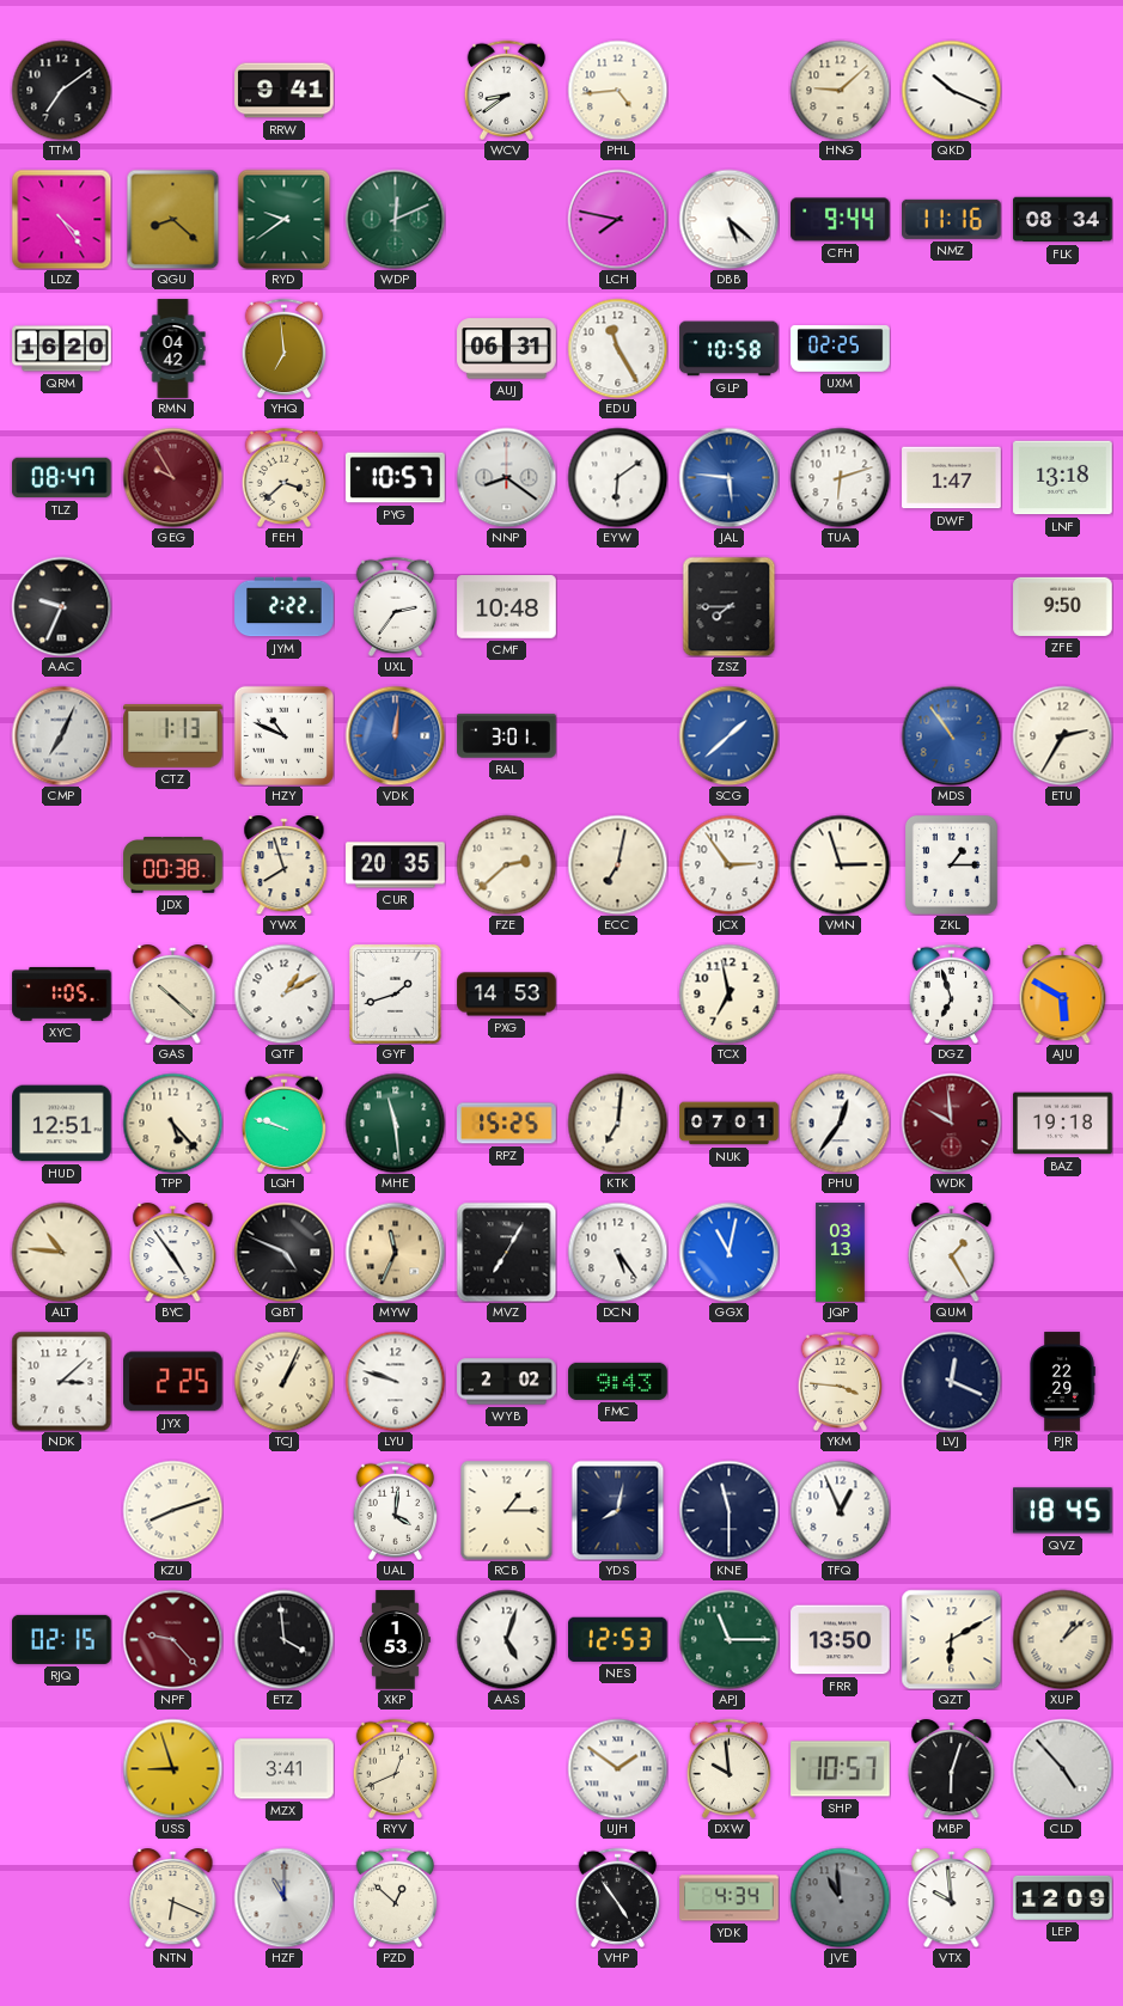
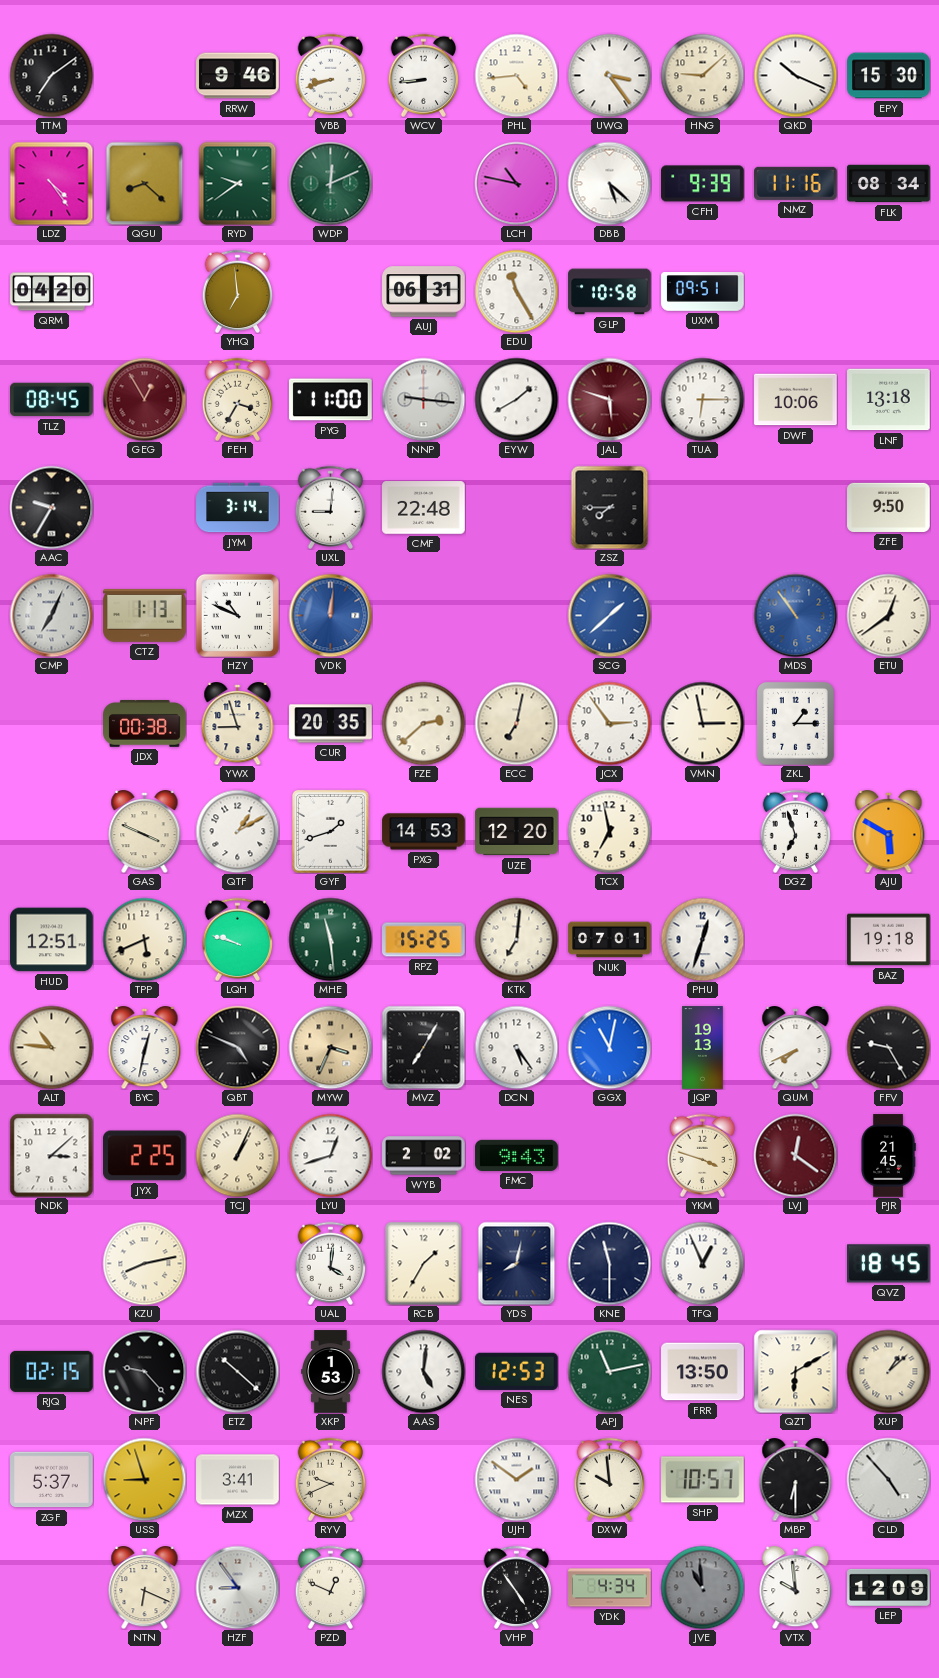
RRW: 9:41 -> 9:46 (238, 76)
VBB: none -> 8:42 (331, 75)
WCV: 8:39 -> 8:44 (424, 75)
UWQ: none -> 3:24 (609, 75)
EPY: none -> 15:30 (889, 76)
LCH: 7:47 -> 10:47 (516, 183)
CFH: 9:44 -> 9:39 (703, 184)
QRM: 16:20 -> 04:20 (52, 292)
RMN: 04:42 -> none (173, 349)
UXM: 02:25 -> 09:51 (703, 292)
TLZ: 08:47 -> 08:45 (52, 400)
GEG: 9:55 -> 12:55 (144, 399)
FEH: 3:38 -> 3:35 (238, 399)
PYG: 10:57 -> 11:00 (331, 400)
NNP: 8:21 -> 9:16 (423, 399)
EYW: 6:09 -> 1:40 (516, 399)
JAL: 5:46 -> 5:48 (609, 399)
JAL dial: blue -> burgundy (609, 399)
TUA: 6:12 -> 6:15 (702, 399)
DWF: 1:47 -> 10:06 (796, 400)
AAC: 9:34 -> 9:35 (51, 507)
JYM: 2:22 -> 3:14 (238, 508)
UXL: 2:36 -> 9:01 (331, 507)
CMF: 10:48 -> 22:48 (424, 508)
RAL: 3:01 -> none (507, 736)
ETU: 2:35 -> 12:39 (888, 615)
YWX: 7:57 -> 8:57 (238, 724)
VMN: 2:57 -> 2:58 (702, 723)
XYC: 1:05 -> none (62, 993)
GAS: 10:22 -> 3:49 (145, 832)
UZE: none -> 12:20 (517, 832)
TPP: 5:23 -> 5:41 (144, 939)
PHU: 12:36 -> 12:33 (702, 939)
WDK: 9:59 -> none (951, 1123)
BYC: 4:54 -> 12:32 (145, 1048)
MYW: 11:34 -> 3:34 (330, 1047)
JQP: 03:13 -> 19:13 (703, 1048)
QUM: 1:25 -> 7:41 (796, 1048)
FFV: none -> 9:25 (888, 1047)
LYU: 9:48 -> 12:42 (330, 1155)
YKM: 3:46 -> 3:48 (703, 1155)
LVJ: 12:19 -> 12:21 (795, 1155)
LVJ dial: navy -> burgundy (795, 1155)
PJR: 22:29 -> 21:45 (888, 1156)
KZU: 8:12 -> 8:13 (144, 1263)
RCB: 1:15 -> 1:35 (424, 1263)
NPF dial: burgundy -> black (144, 1371)
ETZ: 3:59 -> 10:22 (237, 1371)
AAS: 5:03 -> 5:01 (423, 1371)
APJ: 11:15 -> 11:13 (609, 1371)
ZGF: none -> 5:37 (52, 1480)
RYV: 12:41 -> 9:41 (331, 1479)
MBP: 6:03 -> 6:30 (796, 1480)
HZF: 11:00 -> 8:54 (237, 1587)
PZD: 12:52 -> 12:49 (331, 1587)
